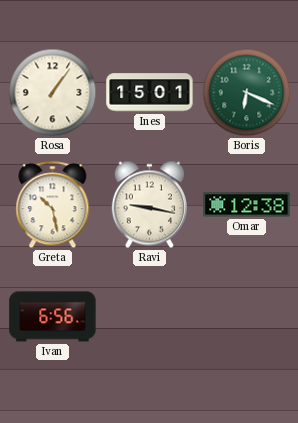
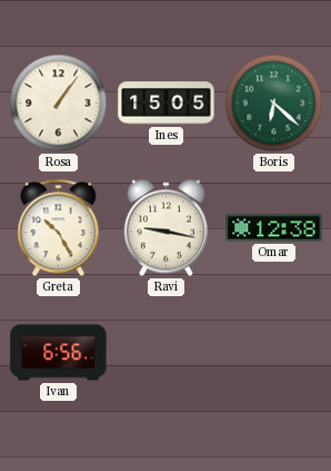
Ines: 15:01 -> 15:05 (167, 104)
Boris: 6:19 -> 6:22 (274, 104)
Greta: 10:28 -> 10:25 (59, 228)
